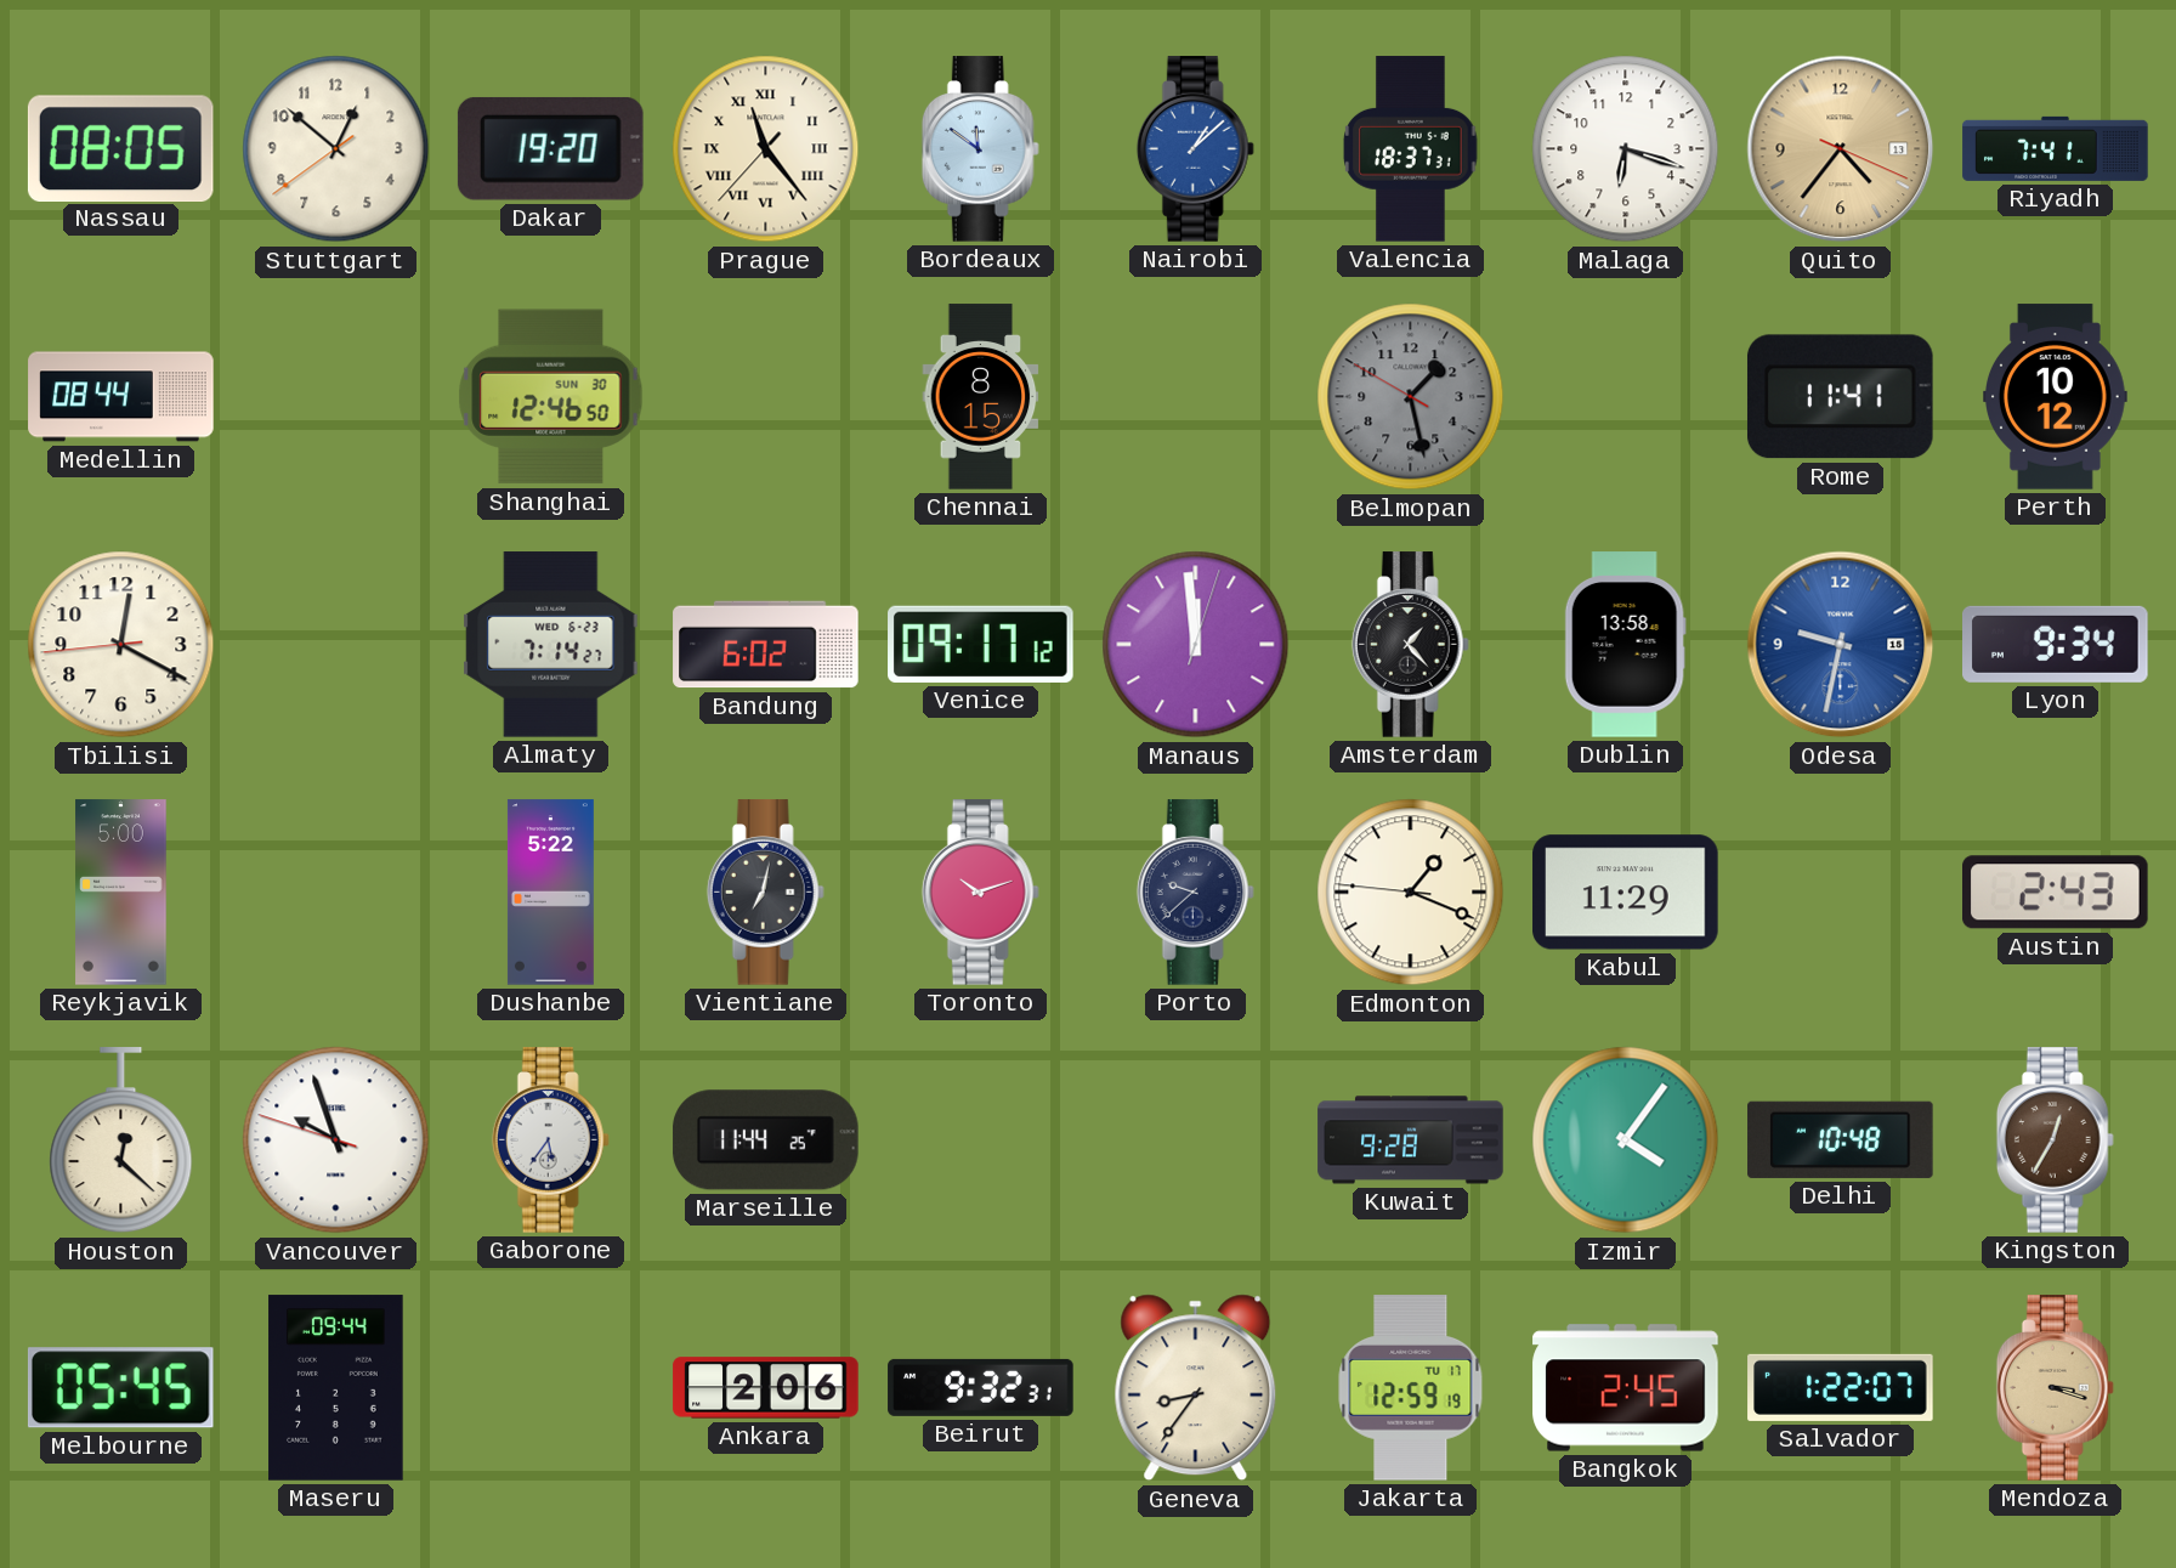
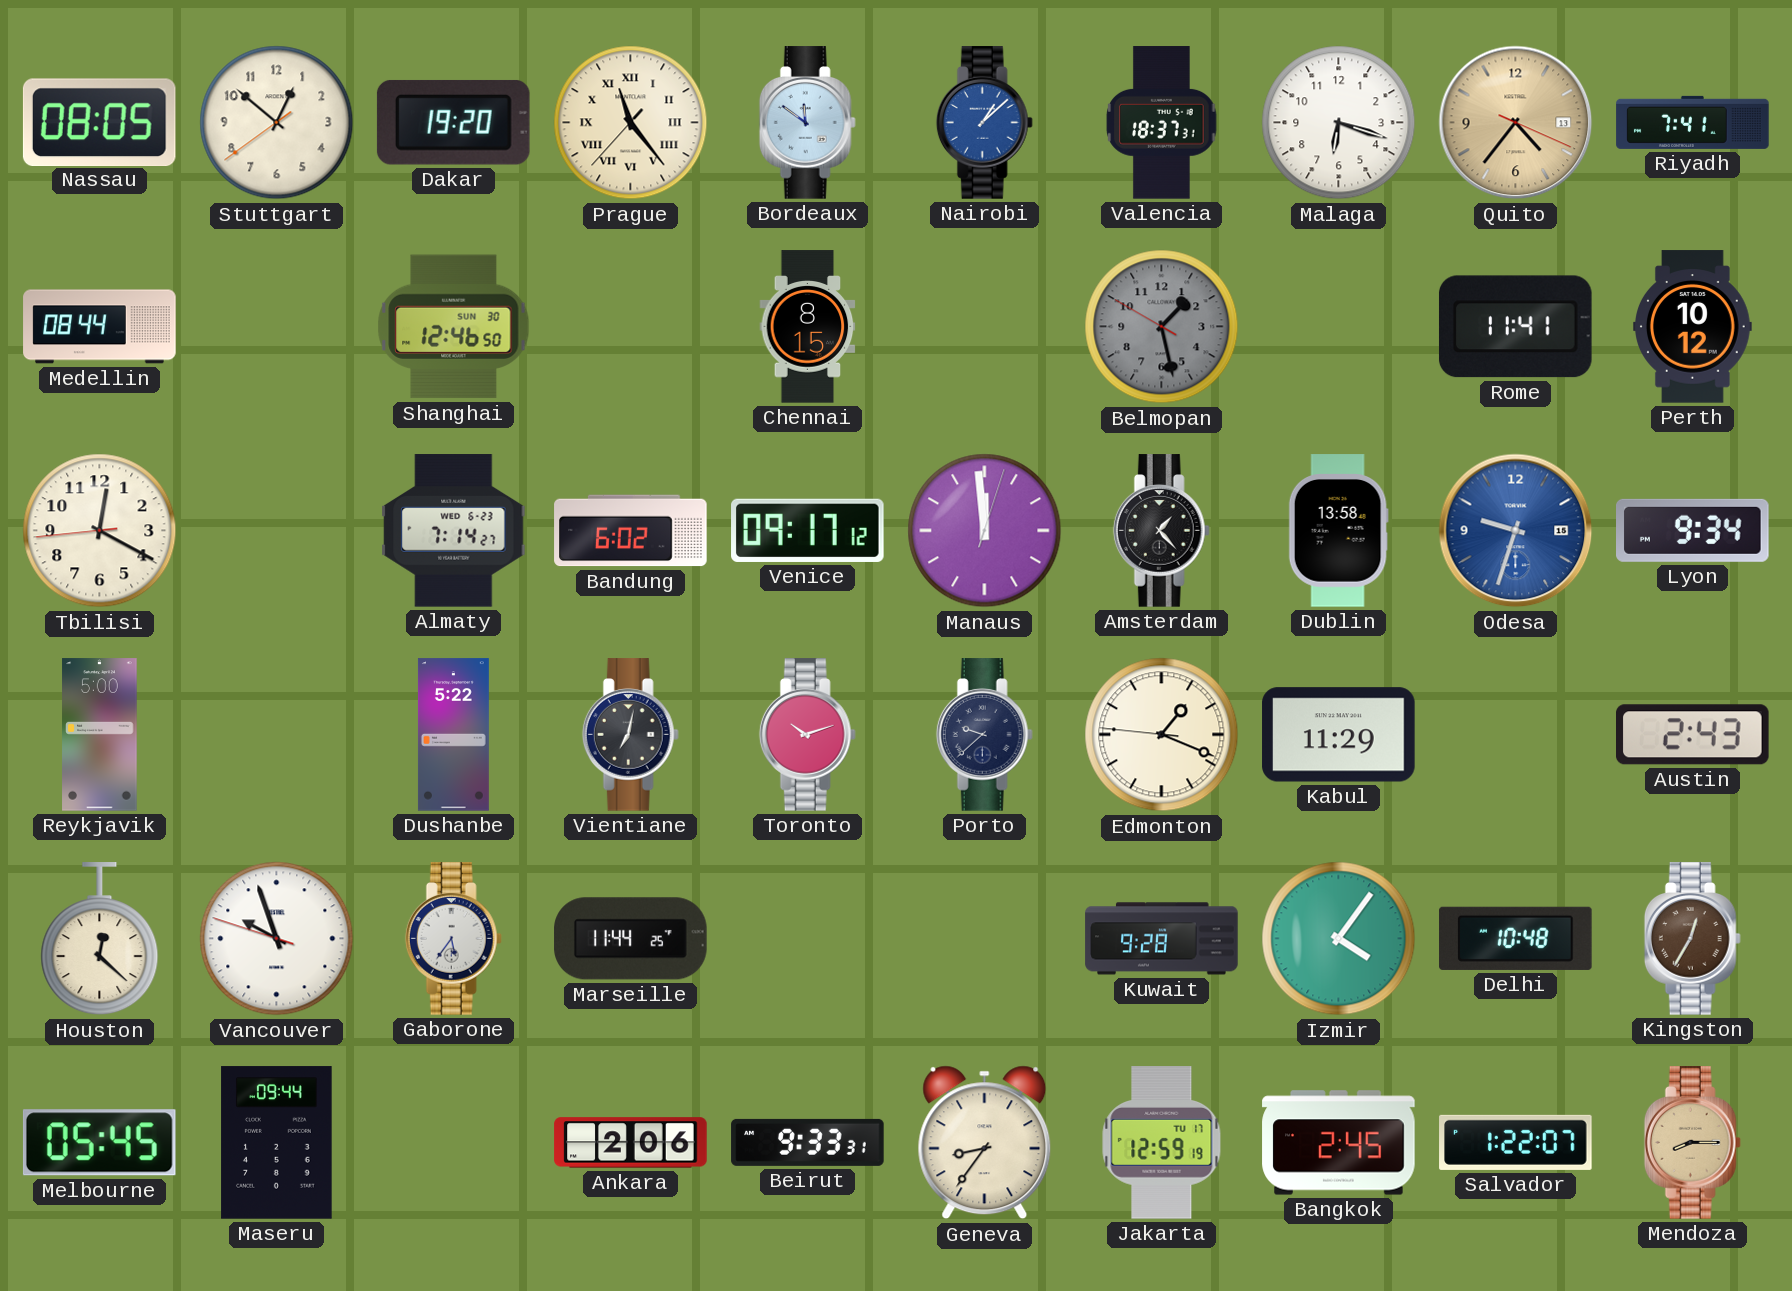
Odesa: 9:32 -> 9:33 (1516, 531)
Beirut: 9:32 -> 9:33 (808, 1142)
Mendoza: 3:18 -> 8:15 (1692, 1143)
